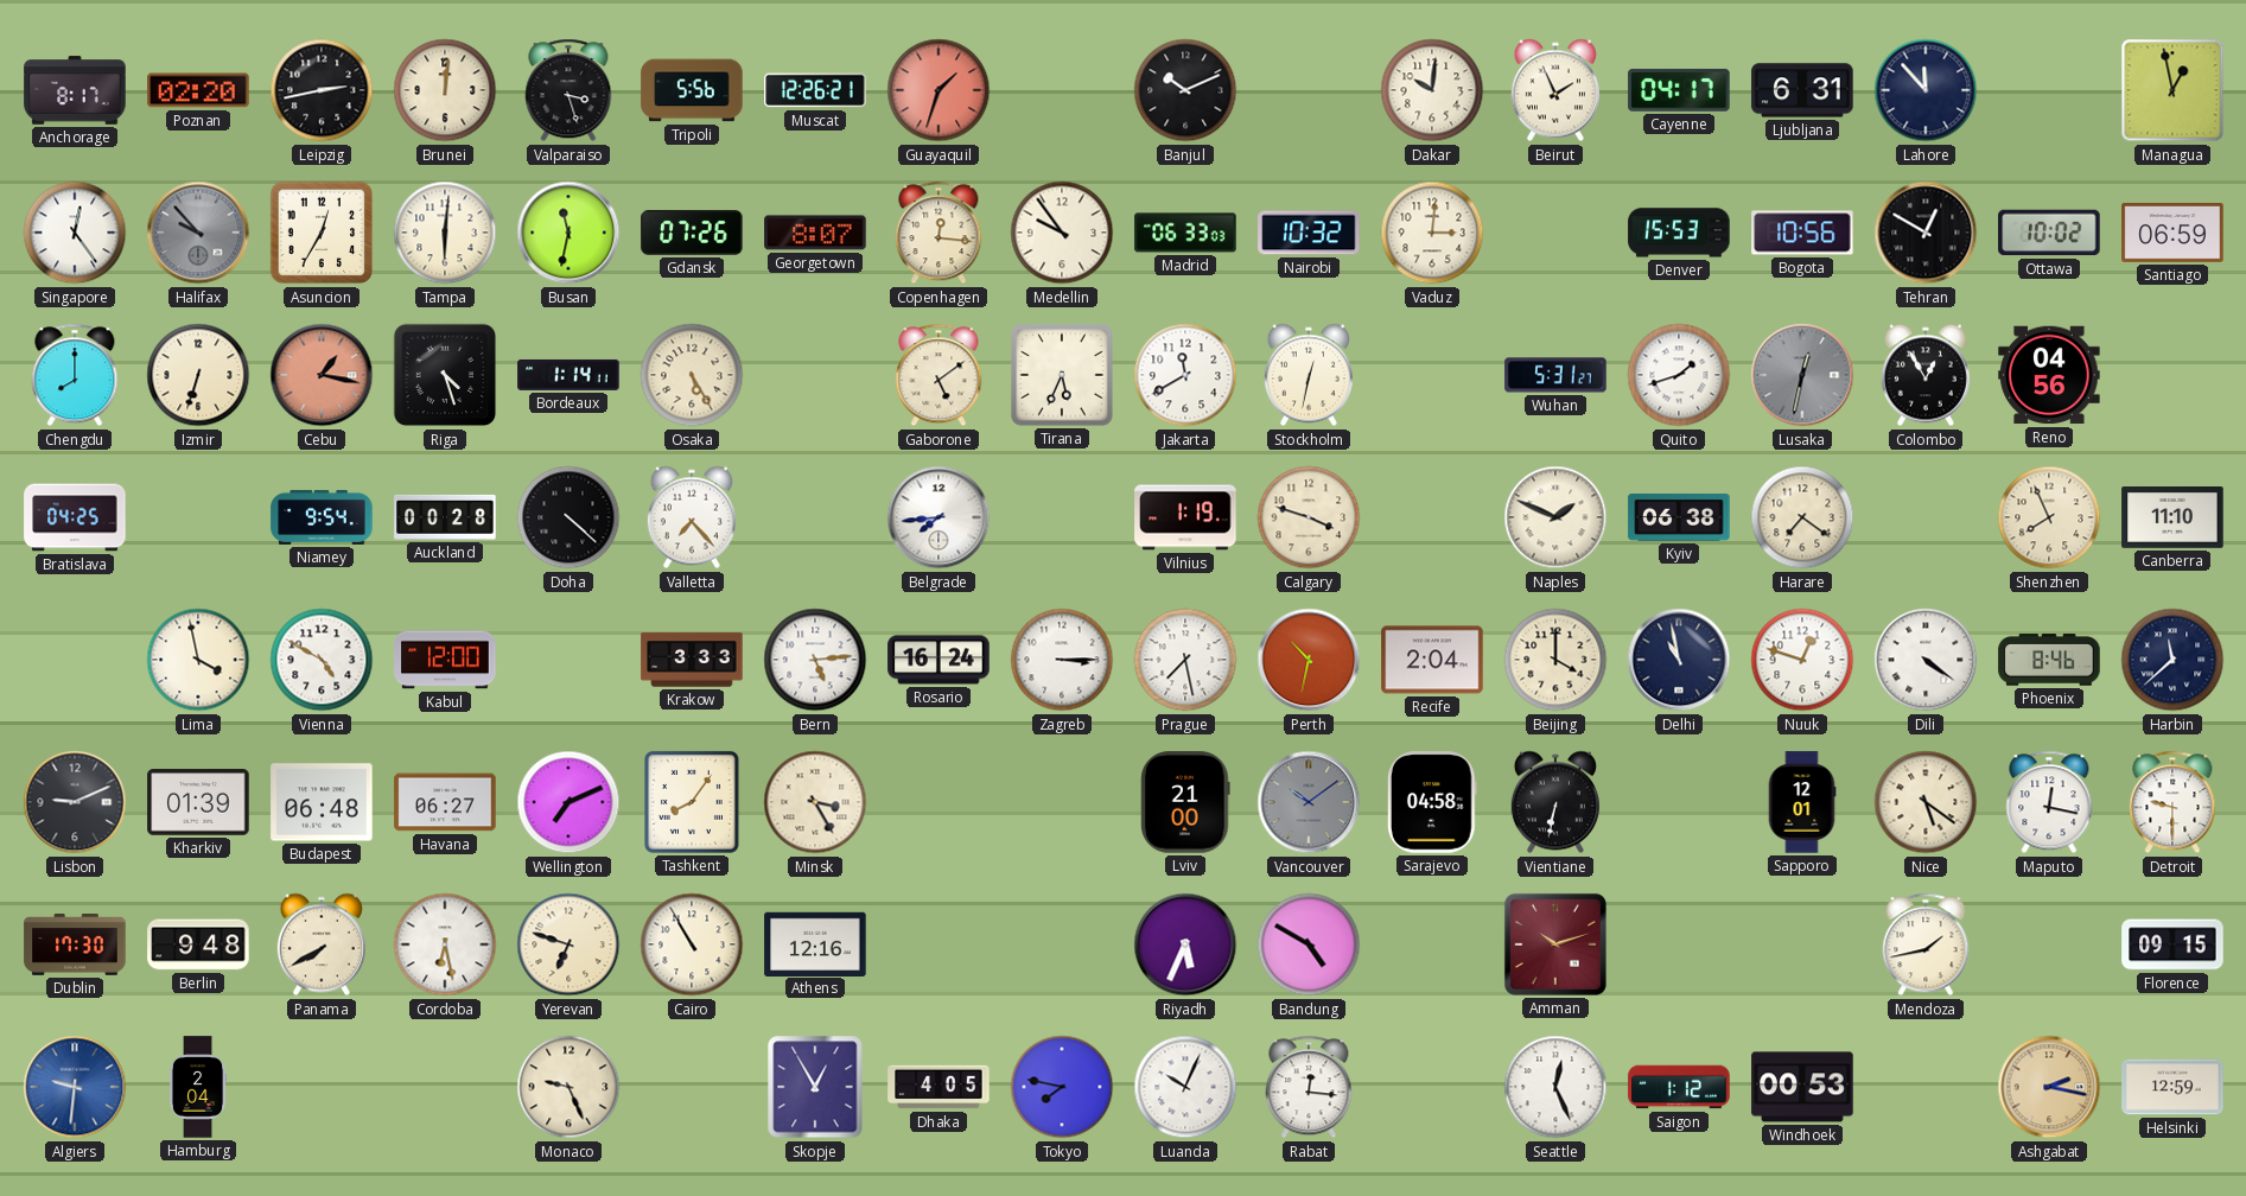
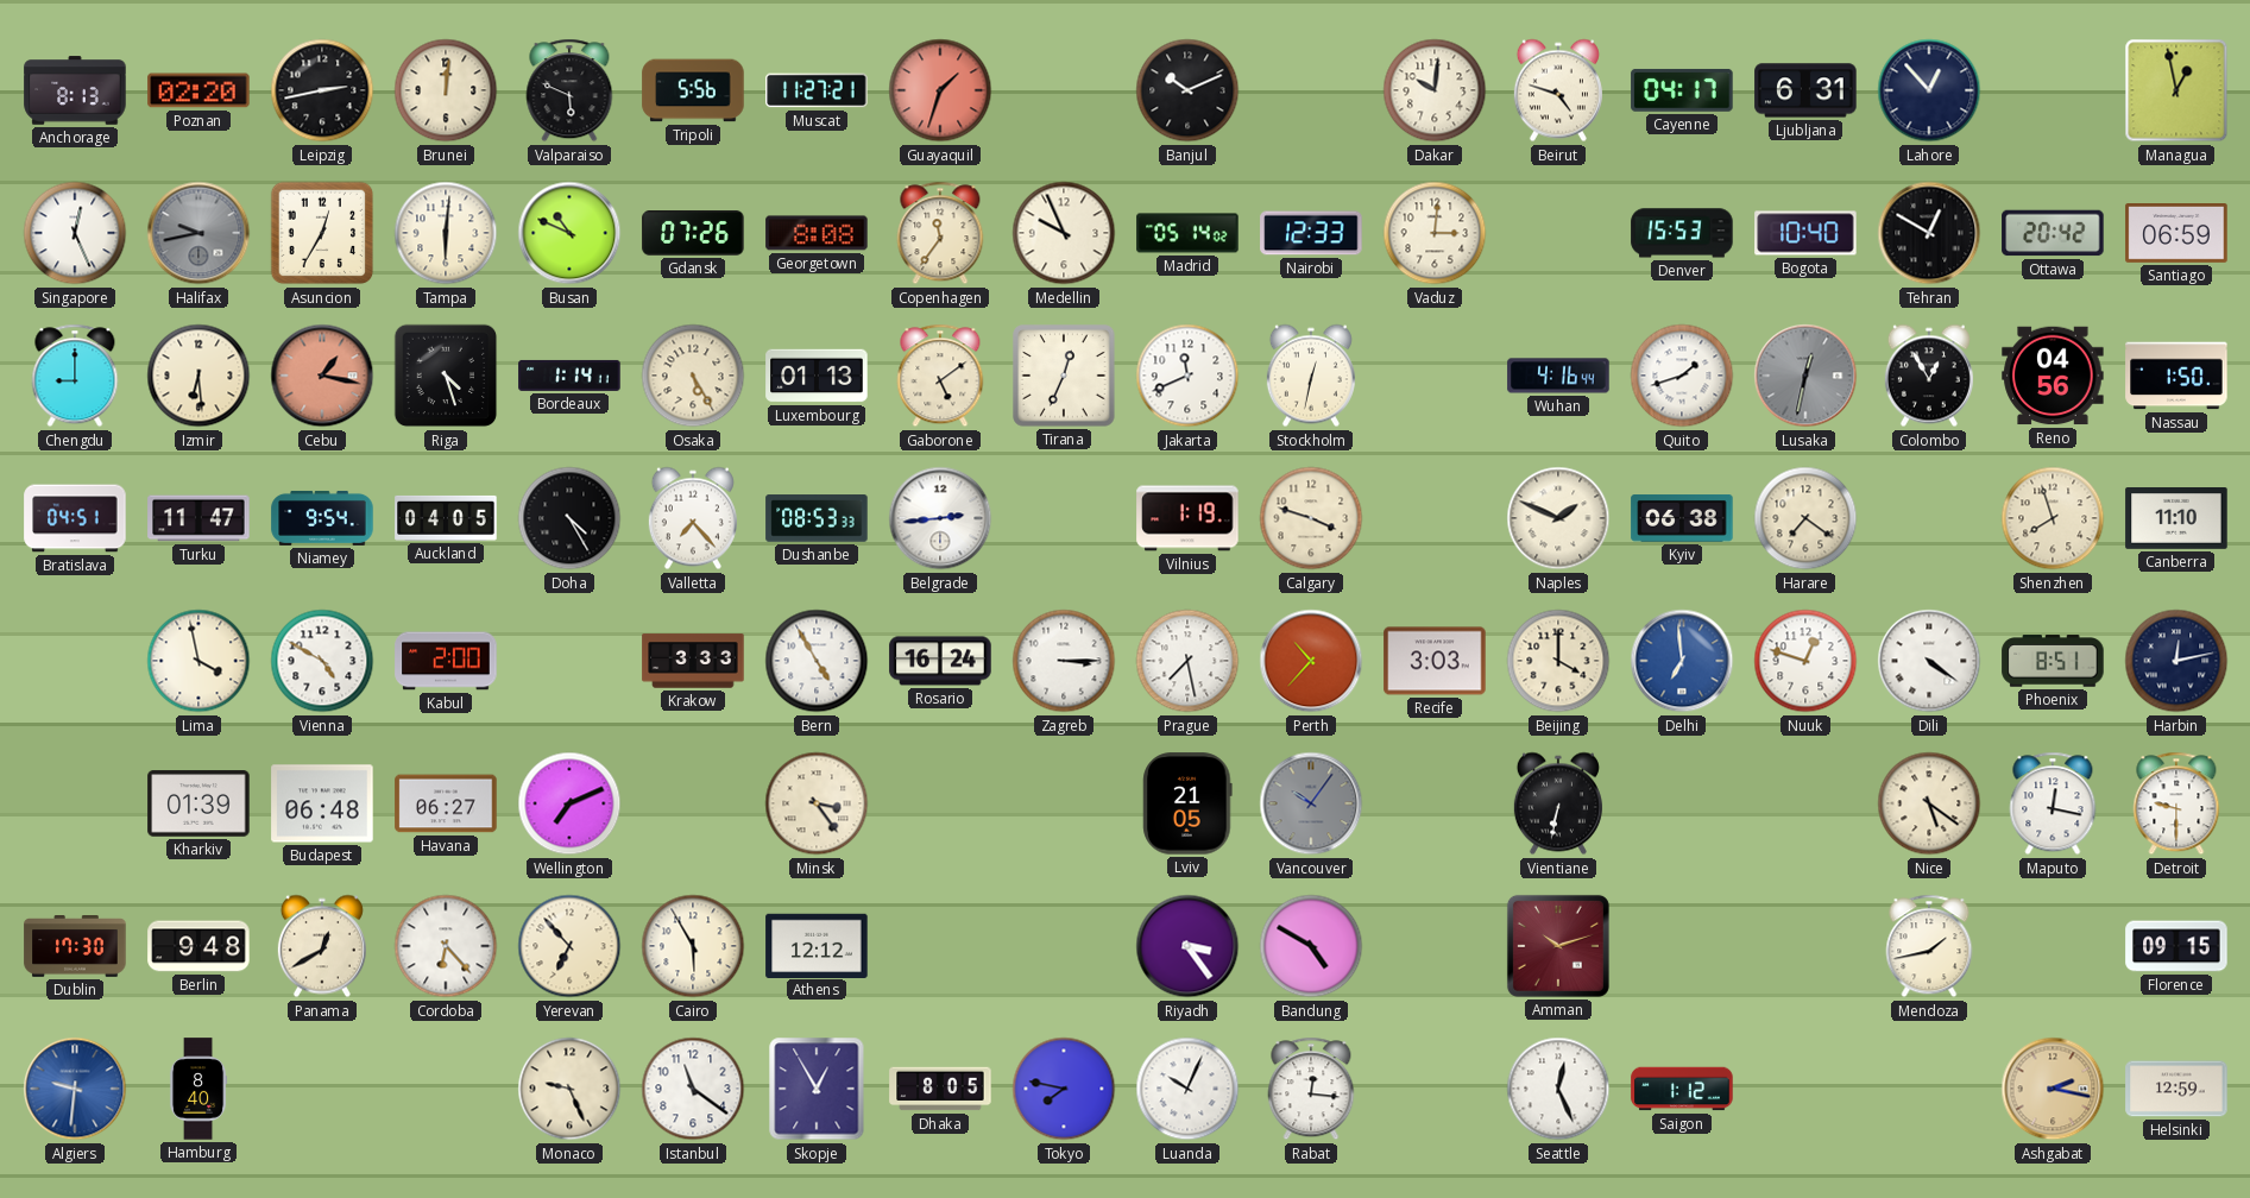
Anchorage: 8:17 -> 8:13 (75, 90)
Valparaiso: 3:27 -> 5:49 (569, 90)
Muscat: 12:26 -> 11:27 (817, 90)
Beirut: 1:56 -> 4:48 (1558, 90)
Lahore: 11:53 -> 12:53 (1929, 90)
Singapore: 12:24 -> 12:26 (75, 233)
Halifax: 9:53 -> 9:43 (198, 233)
Busan: 11:32 -> 10:49 (569, 233)
Georgetown: 8:07 -> 8:08 (817, 233)
Copenhagen: 12:16 -> 11:36 (940, 233)
Medellin: 9:54 -> 9:56 (1064, 233)
Madrid: 06:33 -> 05:14 (1187, 233)
Nairobi: 10:32 -> 12:33 (1311, 233)
Bogota: 10:56 -> 10:40 (1805, 233)
Ottawa: 10:02 -> 20:42 (2053, 233)
Chengdu: 8:00 -> 9:00 (75, 376)
Izmir: 6:33 -> 6:29 (198, 376)
Luxembourg: none -> 01:13 (817, 376)
Tirana: 5:34 -> 12:34 (1064, 376)
Jakarta: 11:40 -> 11:41 (1187, 376)
Wuhan: 5:31 -> 4:16 (1558, 376)
Nassau: none -> 1:50 (2176, 376)
Bratislava: 04:25 -> 04:51 (75, 518)
Turku: none -> 11:47 (198, 518)
Auckland: 00:28 -> 04:05 (446, 518)
Doha: 4:22 -> 4:25 (569, 518)
Dushanbe: none -> 08:53 (817, 518)
Belgrade: 7:44 -> 2:44 (940, 518)
Shenzhen: 7:56 -> 7:57 (2053, 518)
Kabul: 12:00 -> 2:00 (446, 661)
Bern: 5:14 -> 4:55 (817, 661)
Perth: 10:32 -> 10:37 (1311, 661)
Recife: 2:04 -> 3:03 (1435, 661)
Delhi: 10:58 -> 6:59 (1682, 661)
Delhi dial: navy -> blue (1682, 661)
Phoenix: 8:46 -> 8:51 (2053, 661)
Harbin: 11:38 -> 12:13 (2176, 661)
Lisbon: 9:11 -> none (75, 802)
Tashkent: 8:06 -> none (692, 802)
Minsk: 3:25 -> 3:24 (817, 803)
Lviv: 21:00 -> 21:05 (1187, 803)
Vancouver: 10:09 -> 10:06 (1311, 803)
Sarajevo: 04:58 -> none (1432, 802)
Sapporo: 12:01 -> none (1802, 802)
Panama: 7:40 -> 12:40 (322, 946)
Cordoba: 6:28 -> 6:23 (446, 946)
Yerevan: 6:48 -> 6:53 (569, 946)
Cairo: 10:55 -> 5:55 (693, 946)
Athens: 12:16 -> 12:12 (817, 945)
Riyadh: 5:34 -> 3:24 (1187, 946)
Hamburg: 2:04 -> 8:40 (198, 1089)
Istanbul: none -> 11:21 (693, 1089)
Dhaka: 4:05 -> 8:05 (940, 1089)
Windhoek: 00:53 -> none (1802, 1087)
